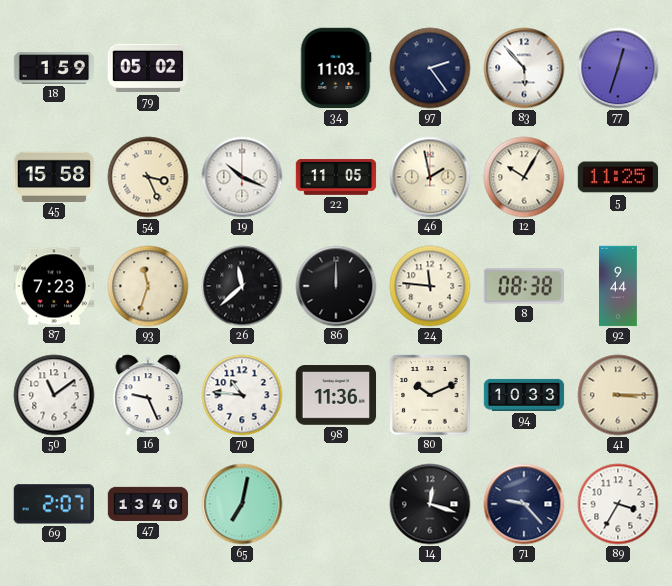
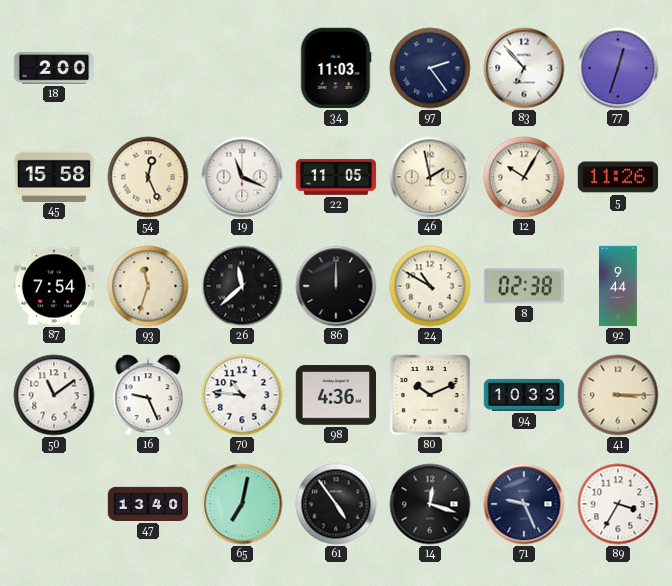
18: 1:59 -> 2:00 (54, 68)
79: 05:02 -> none (148, 68)
83: 5:53 -> 6:53 (524, 68)
54: 3:26 -> 12:26 (148, 177)
19: 10:19 -> 11:19 (242, 177)
5: 11:25 -> 11:26 (618, 177)
87: 7:23 -> 7:54 (54, 286)
24: 11:46 -> 10:50 (430, 286)
8: 08:38 -> 02:38 (523, 286)
98: 11:36 -> 4:36 (336, 395)
69: 2:07 -> none (53, 504)
61: none -> 4:54 (336, 504)
71: 9:23 -> 9:26 (524, 504)
